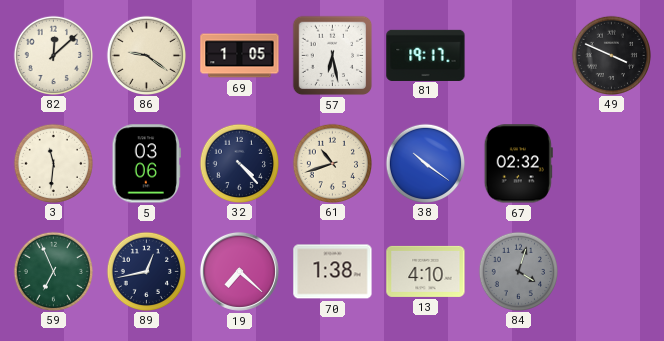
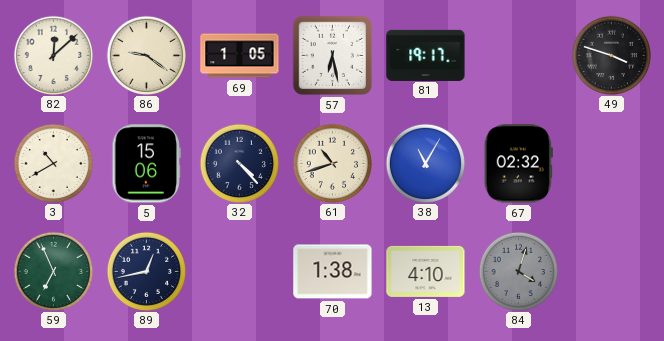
49: 3:49 -> 3:48 (611, 55)
3: 11:31 -> 10:40 (53, 163)
5: 03:06 -> 15:06 (146, 164)
38: 10:21 -> 11:05 (425, 163)
19: 7:22 -> none (239, 271)
